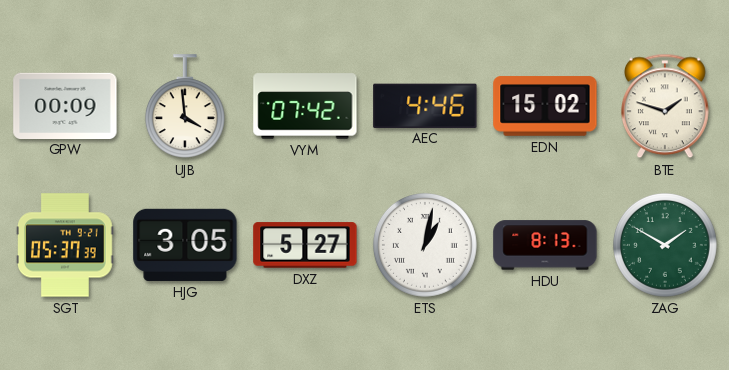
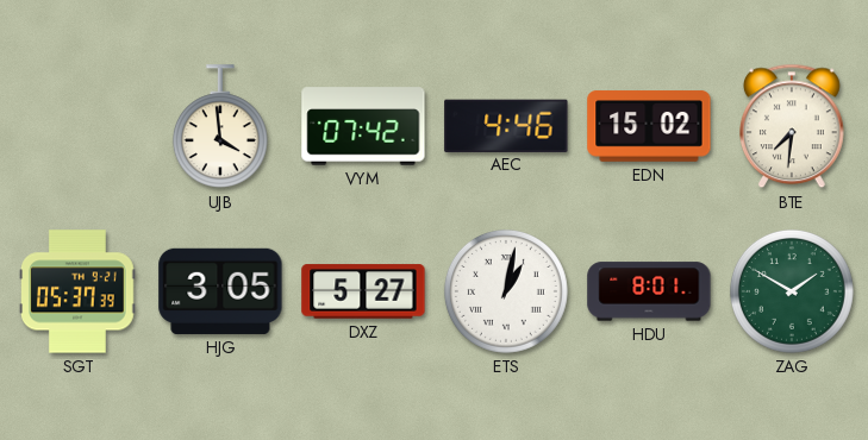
GPW: 00:09 -> none (65, 105)
BTE: 1:48 -> 7:31 (792, 126)
HDU: 8:13 -> 8:01 (649, 291)
